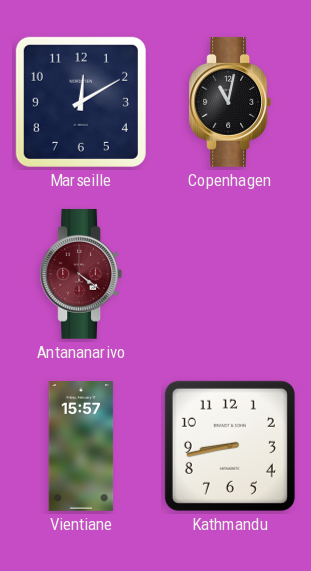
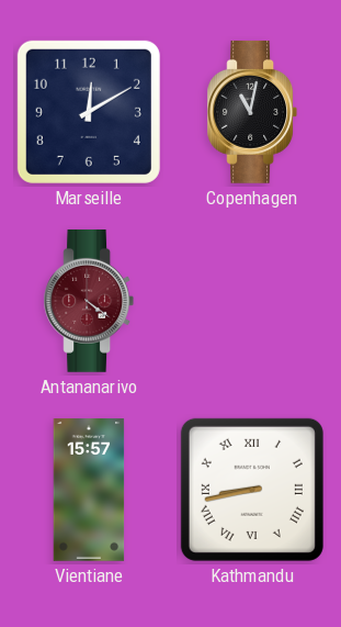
Kathmandu numerals: Arabic -> Roman (252, 490)
